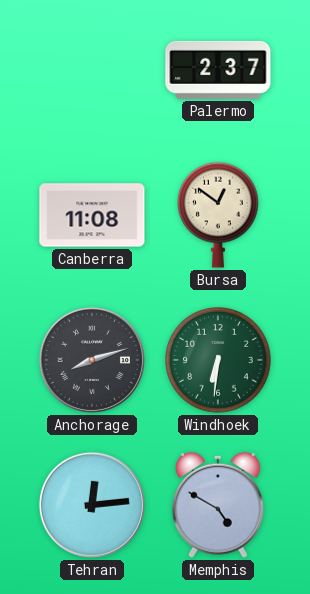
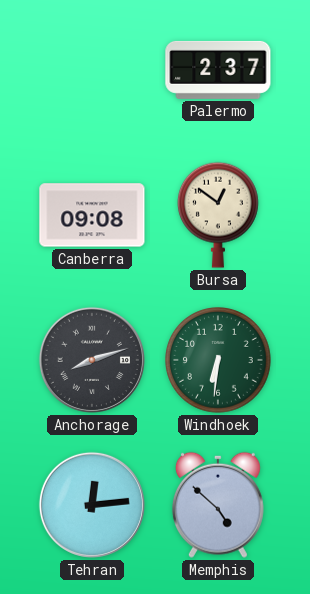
Canberra: 11:08 -> 09:08 (92, 215)
Memphis: 4:50 -> 4:52 (218, 505)
